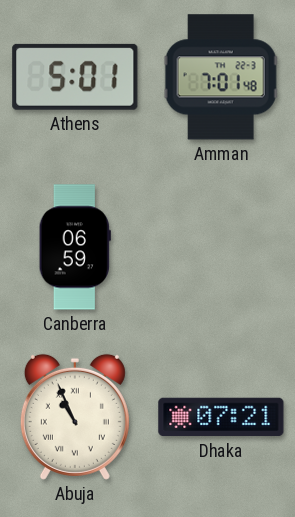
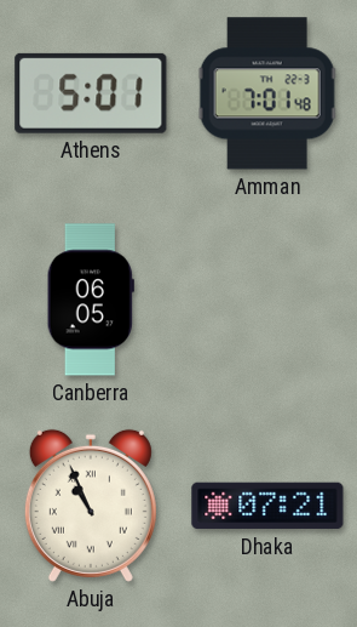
Canberra: 06:59 -> 06:05 (91, 300)
